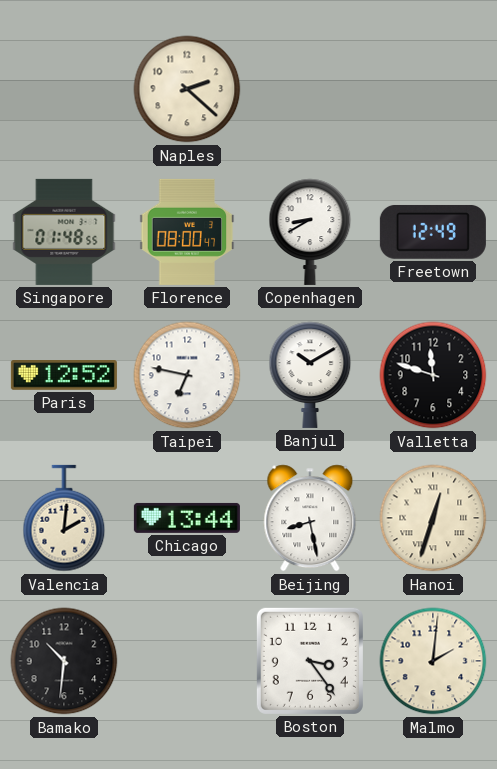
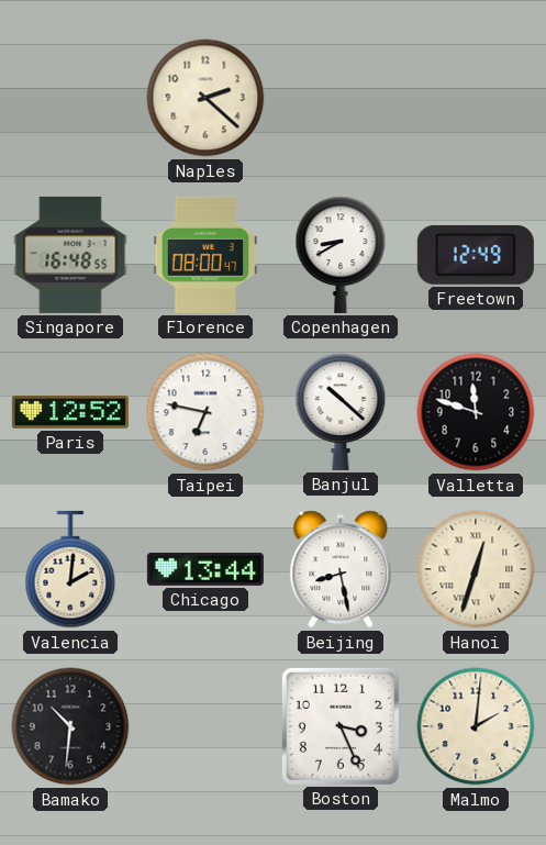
Singapore: 01:48 -> 16:48 (70, 255)
Banjul: 10:10 -> 10:22 (341, 412)
Boston: 3:24 -> 3:26 (341, 726)
